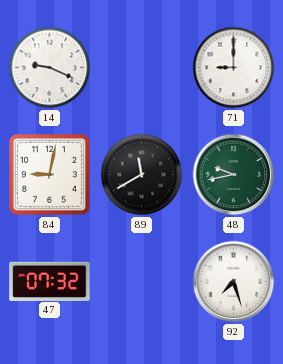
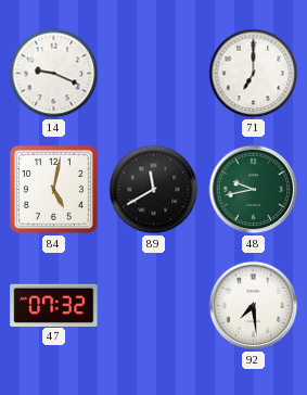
71: 9:00 -> 7:00 (254, 74)
84: 9:02 -> 5:02 (53, 189)
92: 7:27 -> 7:29 (254, 306)
